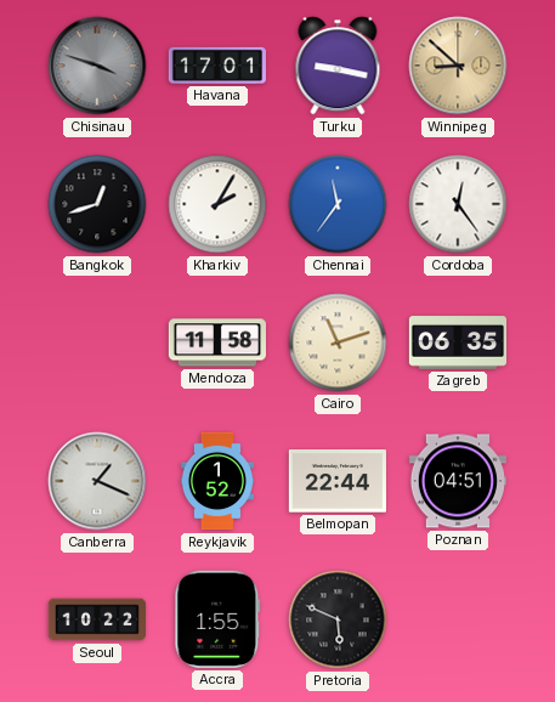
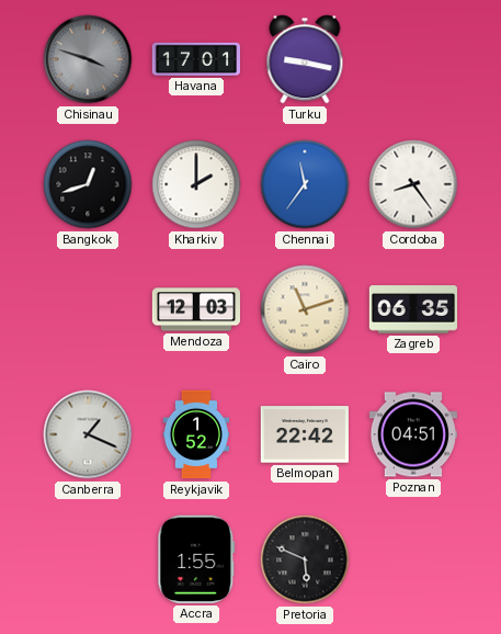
Winnipeg: 8:52 -> none (458, 66)
Kharkiv: 2:05 -> 2:00 (196, 184)
Cordoba: 12:24 -> 8:24 (413, 184)
Mendoza: 11:58 -> 12:03 (196, 309)
Belmopan: 22:44 -> 22:42 (305, 434)
Seoul: 10:22 -> none (97, 619)
